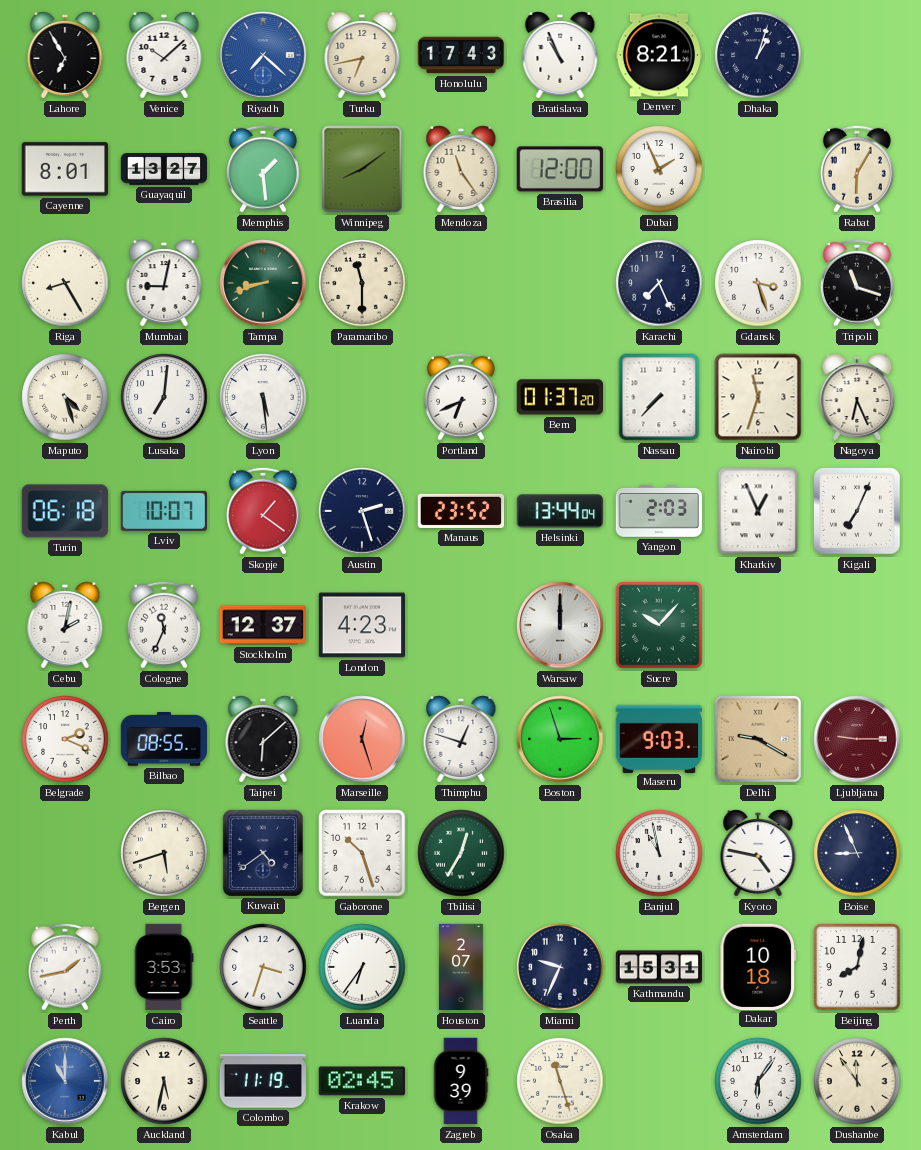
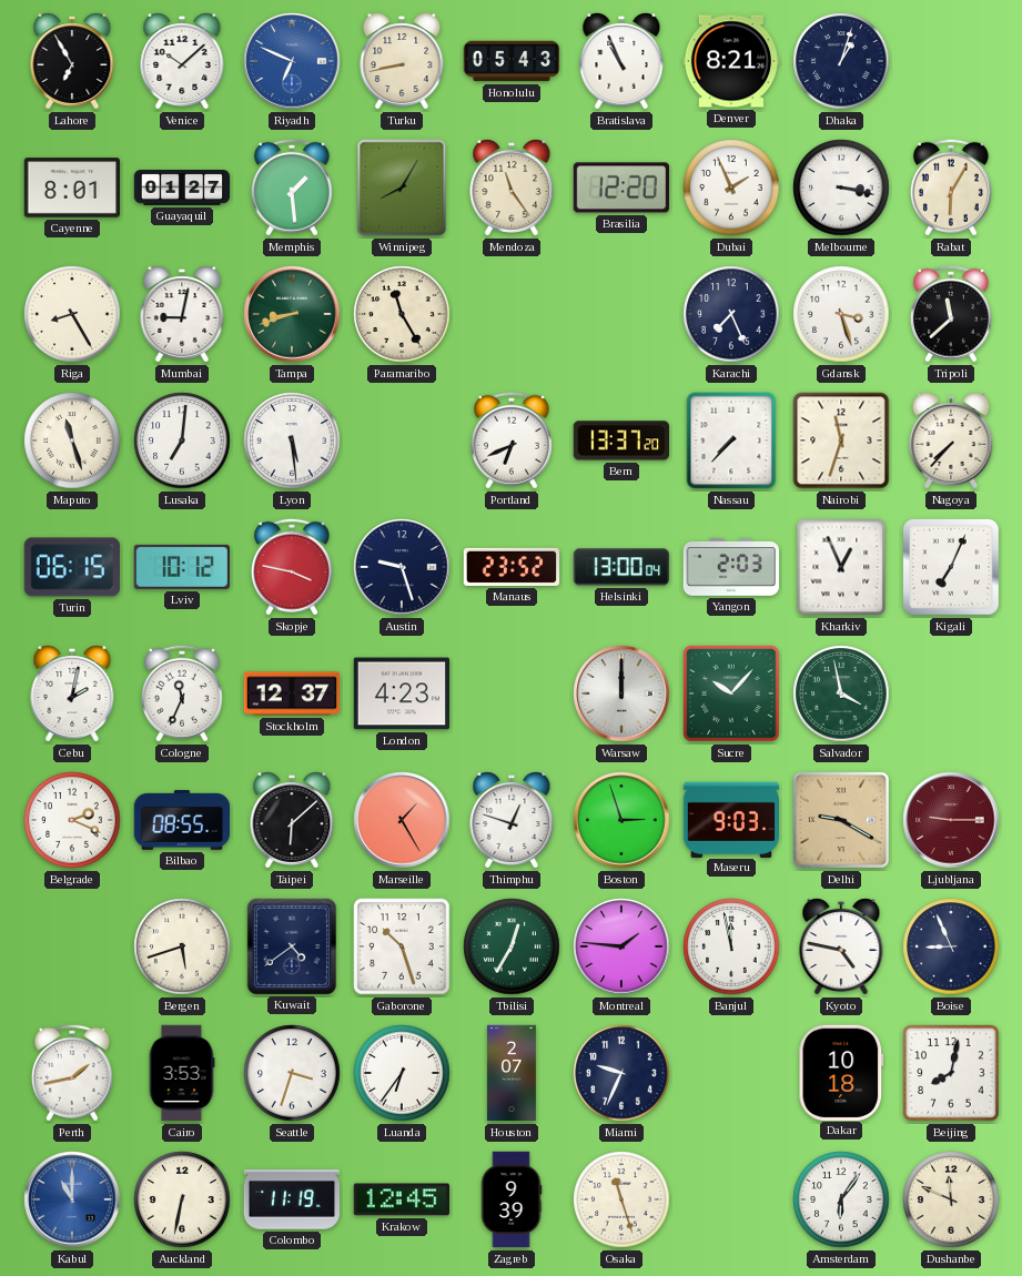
Riyadh: 7:22 -> 6:49 (292, 61)
Turku: 6:43 -> 8:43 (402, 62)
Honolulu: 17:43 -> 05:43 (512, 61)
Guayaquil: 13:27 -> 01:27 (182, 189)
Winnipeg: 8:09 -> 8:05 (402, 188)
Brasilia: 12:00 -> 12:20 (620, 188)
Melbourne: none -> 3:17 (841, 188)
Paramaribo: 11:30 -> 11:25 (402, 314)
Tripoli: 11:18 -> 11:38 (951, 314)
Maputo: 4:27 -> 11:27 (72, 440)
Bern: 01:37 -> 13:37 (620, 440)
Nagoya: 6:26 -> 7:37 (951, 442)
Turin: 06:18 -> 06:15 (71, 567)
Lviv: 10:07 -> 10:12 (182, 567)
Skopje: 1:21 -> 3:47 (292, 567)
Austin: 2:27 -> 9:27 (402, 567)
Helsinki: 13:44 -> 13:00 (621, 567)
Salvador: none -> 3:58 (841, 693)
Marseille: 12:27 -> 1:25 (402, 820)
Montreal: none -> 1:46 (621, 946)
Banjul: 10:58 -> 11:58 (731, 946)
Kathmandu: 15:31 -> none (659, 967)
Auckland: 5:32 -> 6:32 (182, 1199)
Krakow: 02:45 -> 12:45 (401, 1199)
Dushanbe: 11:54 -> 11:49 (951, 1199)
